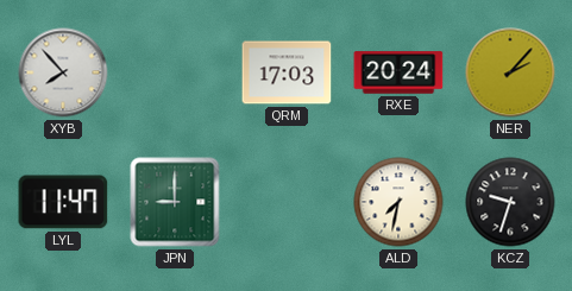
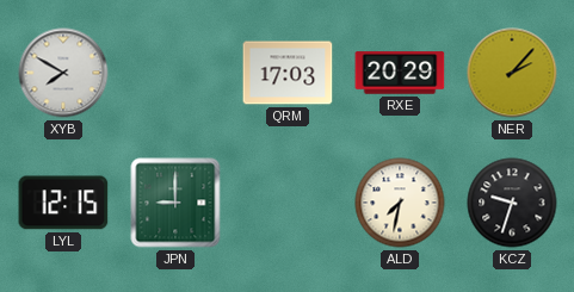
XYB: 7:53 -> 7:50 (63, 73)
RXE: 20:24 -> 20:29 (400, 73)
LYL: 11:47 -> 12:15 (63, 203)
